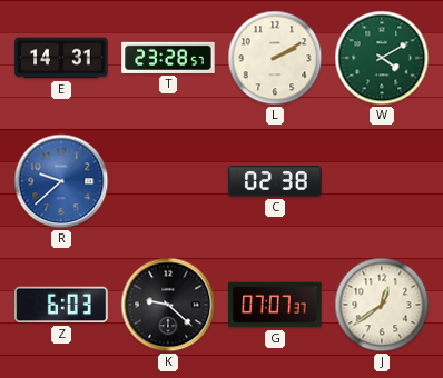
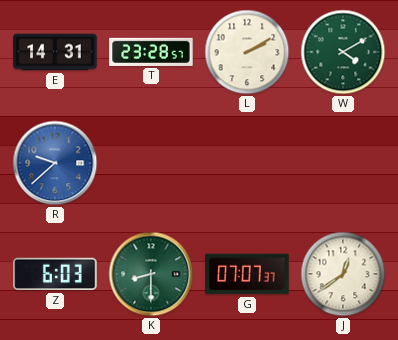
C: 02:38 -> none (275, 181)
K: 9:22 -> 8:30 (151, 274)
K dial: black -> green (151, 274)
